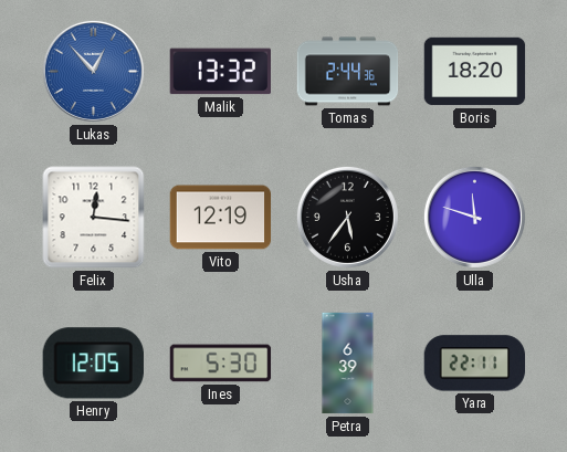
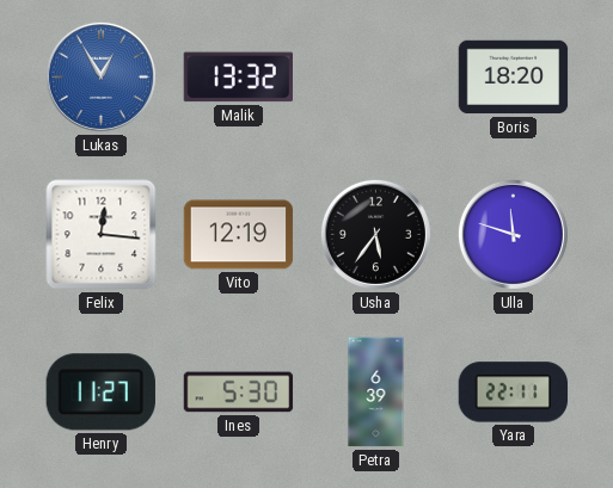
Lukas: 12:53 -> 12:55 (100, 76)
Tomas: 2:44 -> none (348, 72)
Henry: 12:05 -> 11:27 (100, 393)
